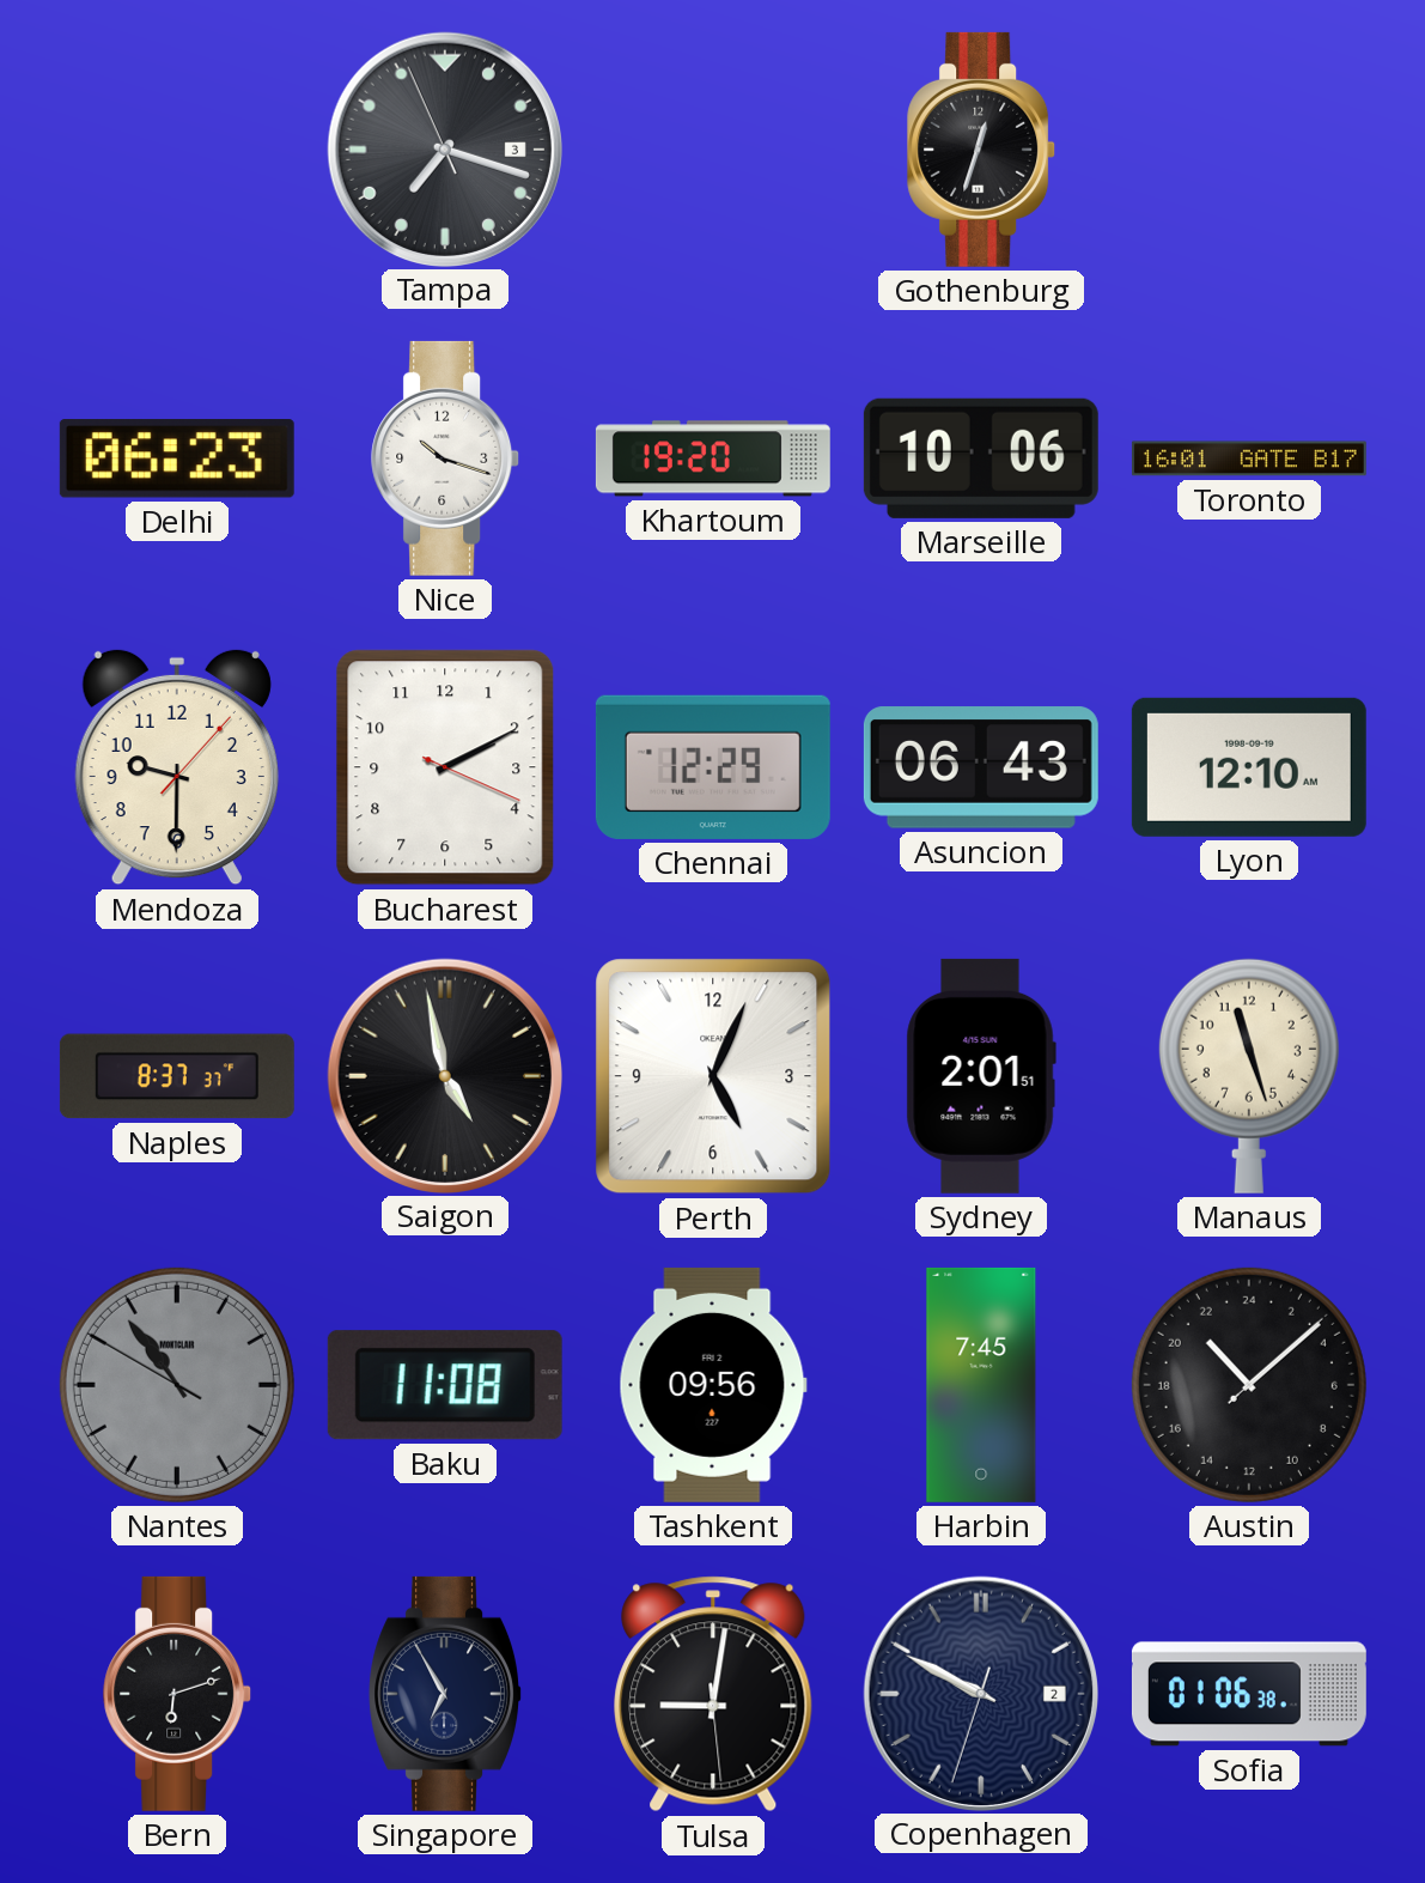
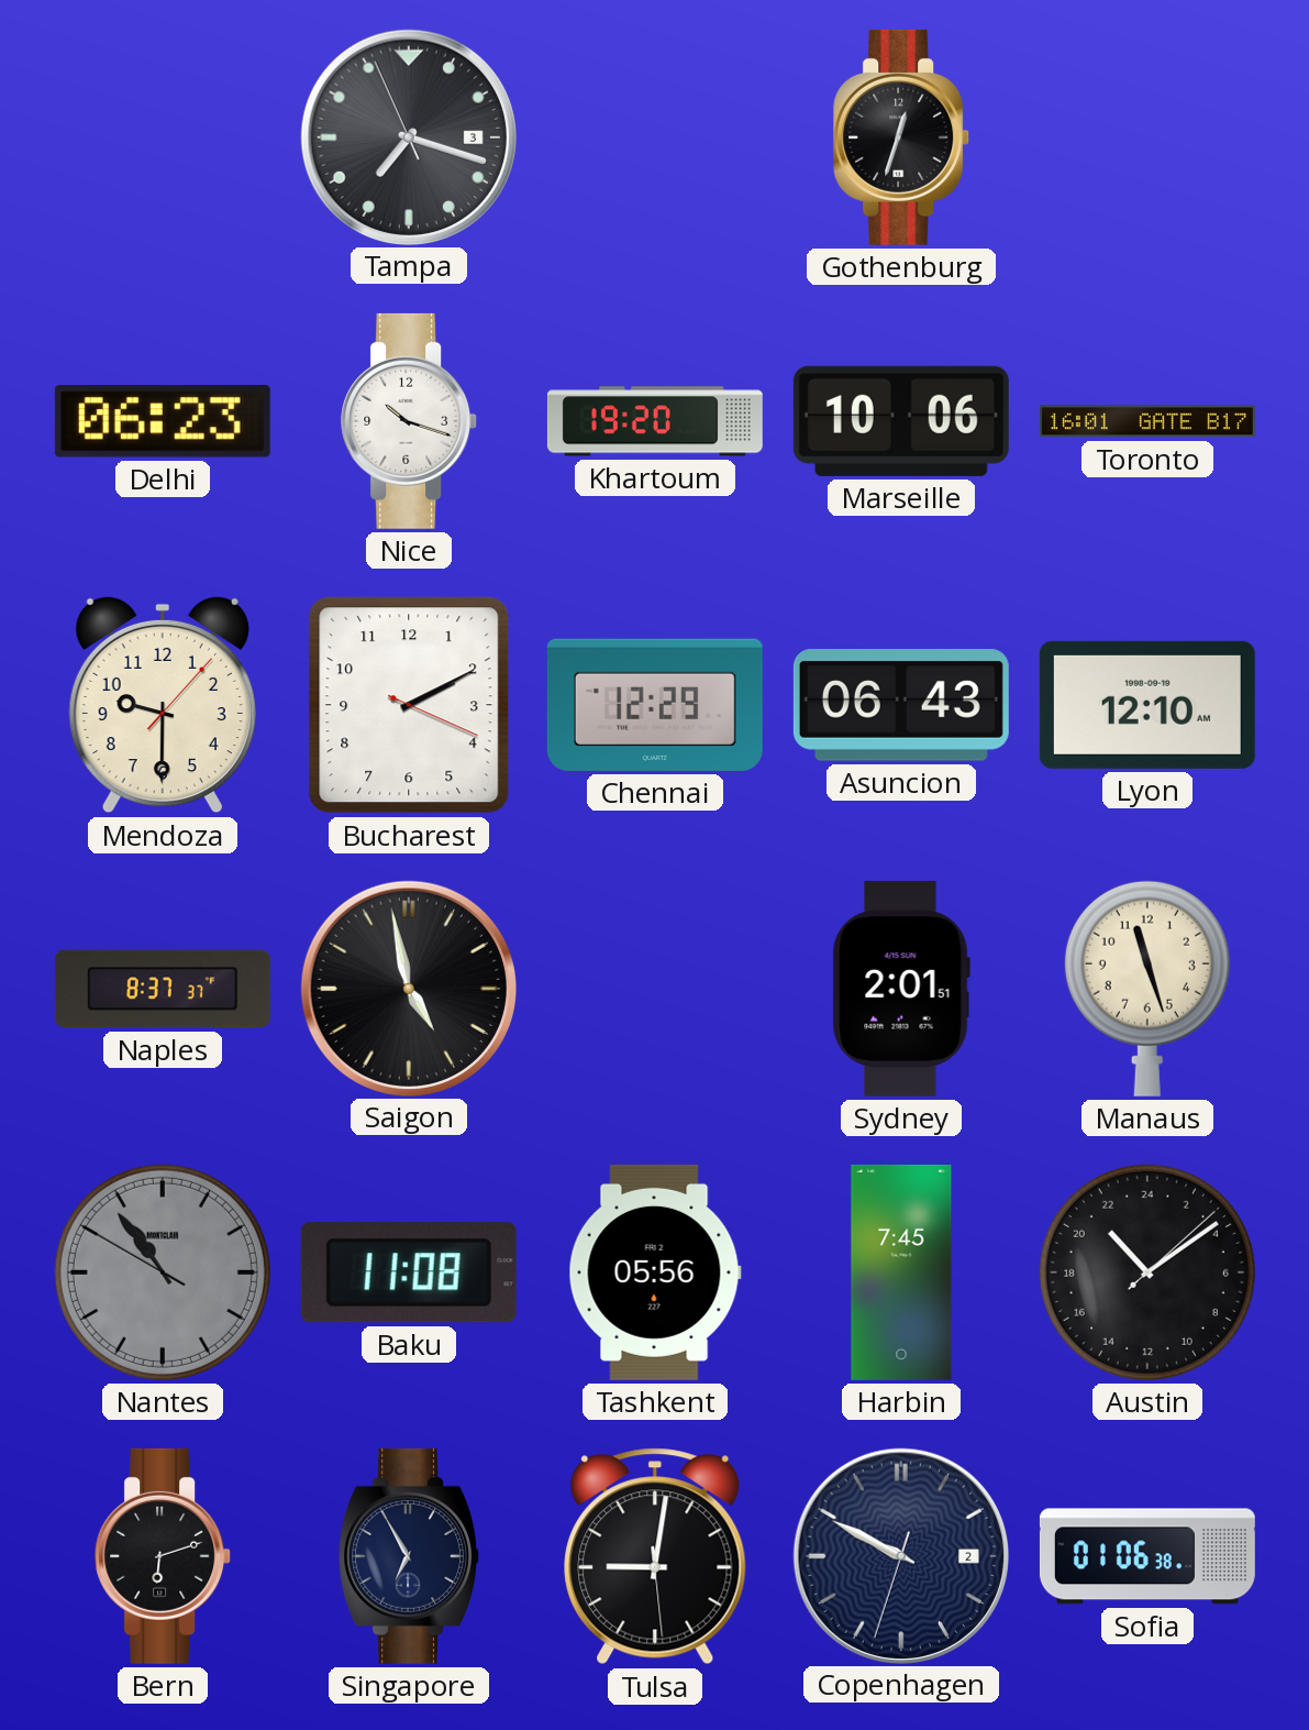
Perth: 5:04 -> none (713, 1076)
Tashkent: 09:56 -> 05:56 (655, 1272)
Austin: 21:08 -> 21:09 (1147, 1272)
